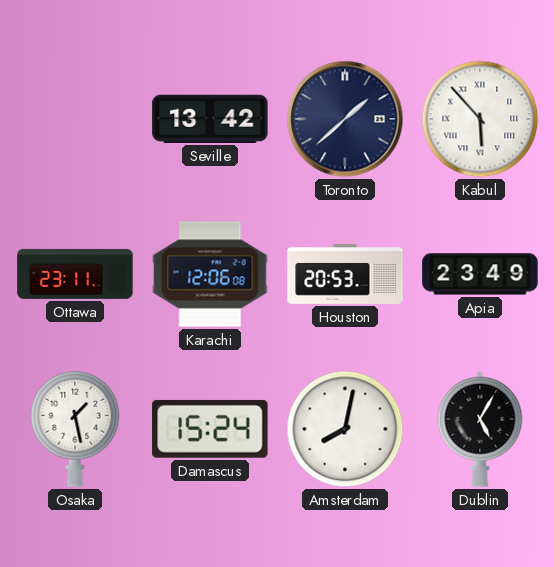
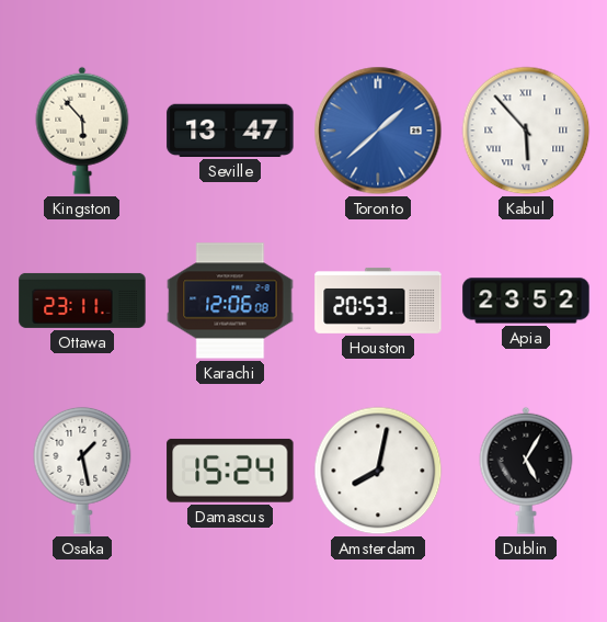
Kingston: none -> 5:53 (82, 131)
Seville: 13:42 -> 13:47 (230, 131)
Toronto dial: navy -> blue (378, 131)
Apia: 23:49 -> 23:52 (526, 301)
